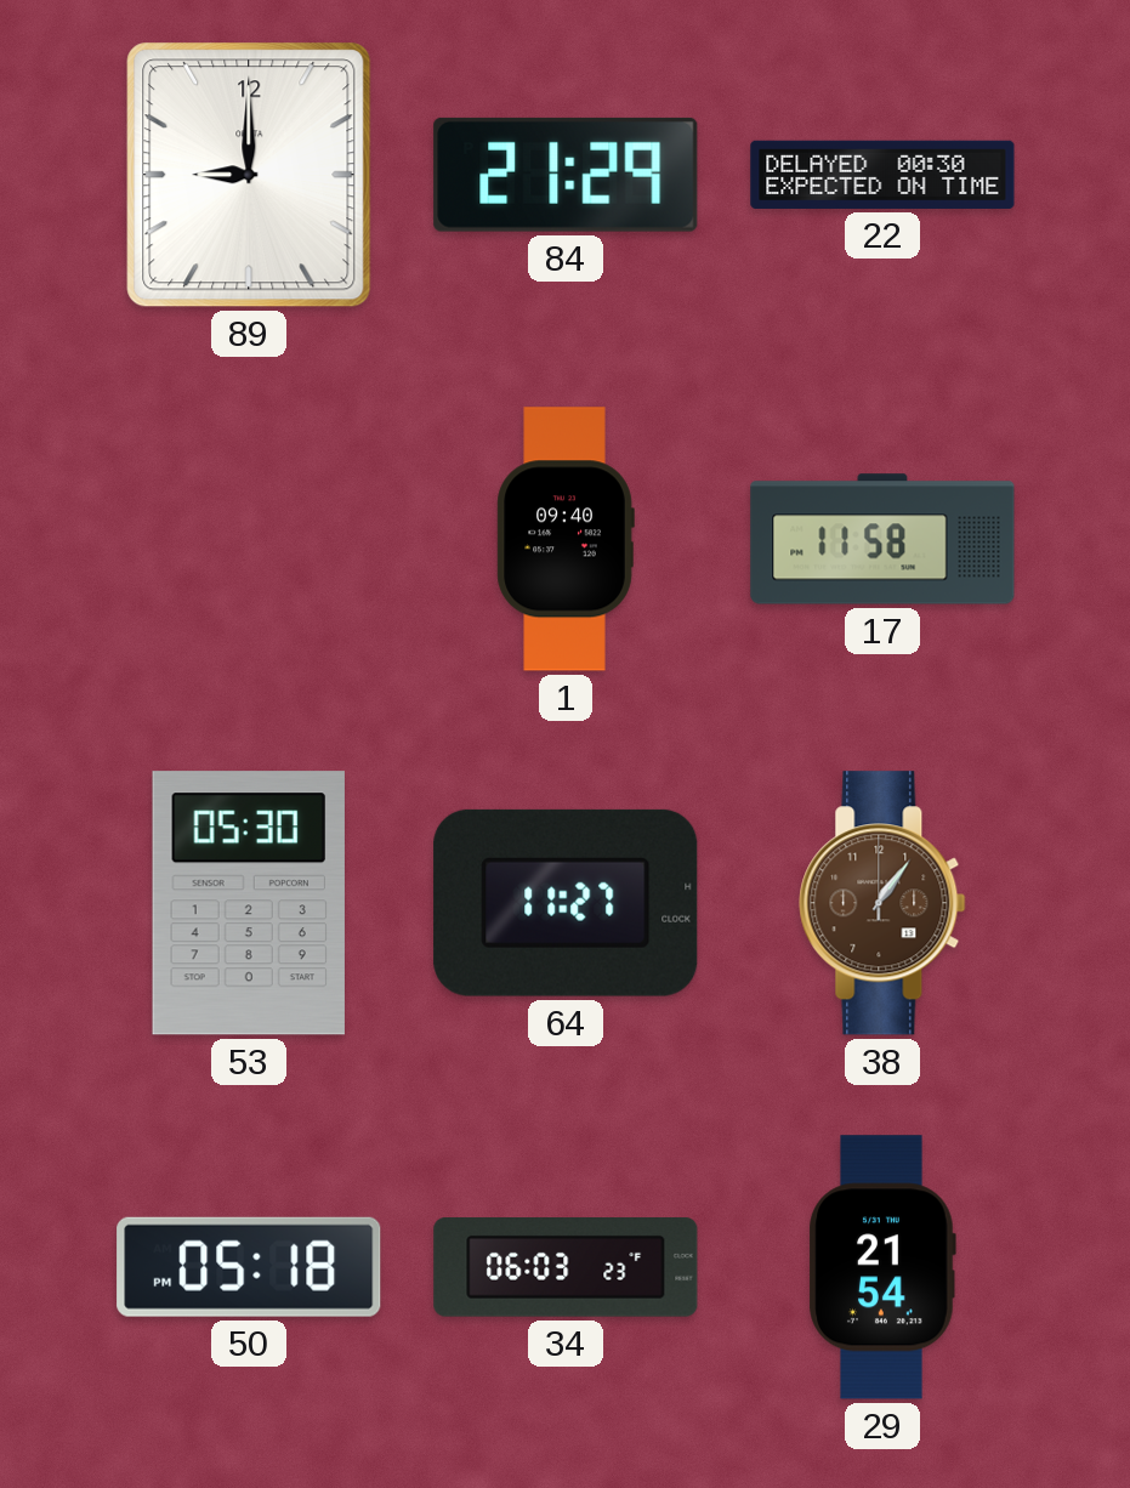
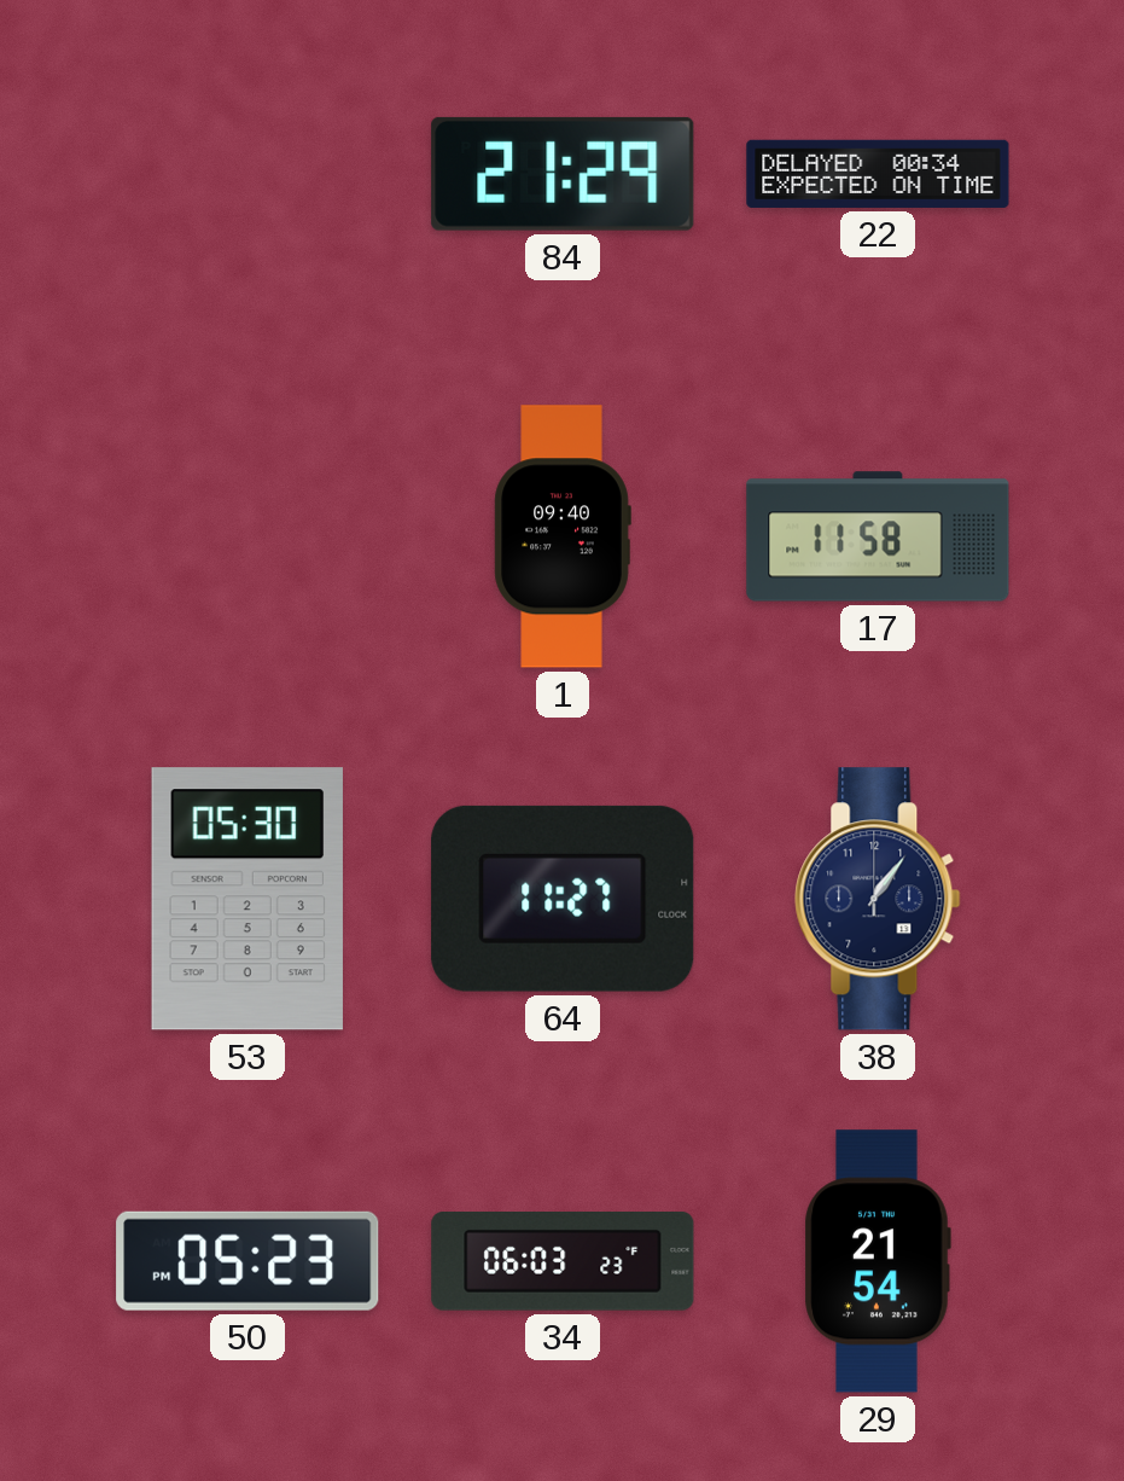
89: 9:00 -> none (249, 175)
22: 00:30 -> 00:34 (878, 174)
38 dial: brown -> navy (878, 899)
50: 05:18 -> 05:23 (247, 1261)
